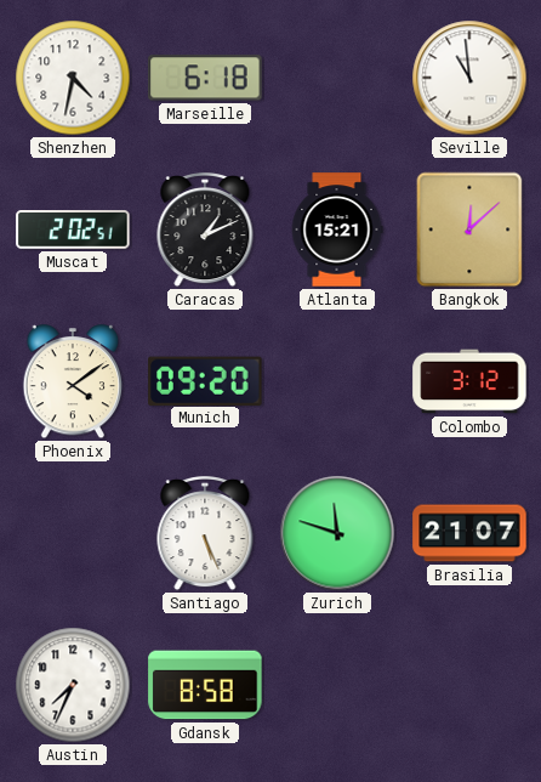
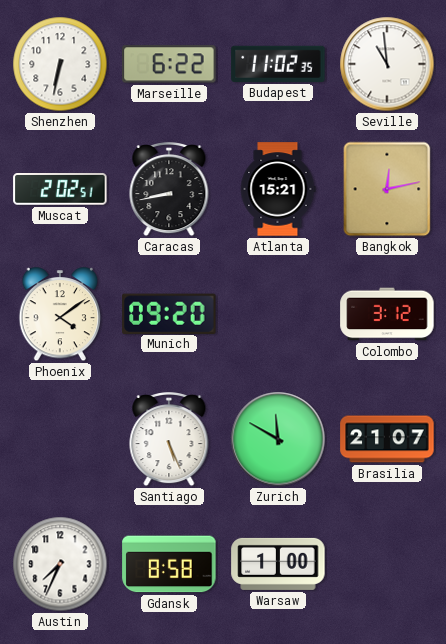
Shenzhen: 4:32 -> 6:32 (60, 64)
Marseille: 6:18 -> 6:22 (169, 64)
Budapest: none -> 11:02 (278, 64)
Caracas: 1:11 -> 8:43 (169, 190)
Bangkok: 12:08 -> 12:13 (387, 189)
Zurich: 11:48 -> 11:50 (278, 439)
Warsaw: none -> 1:00 (278, 564)
